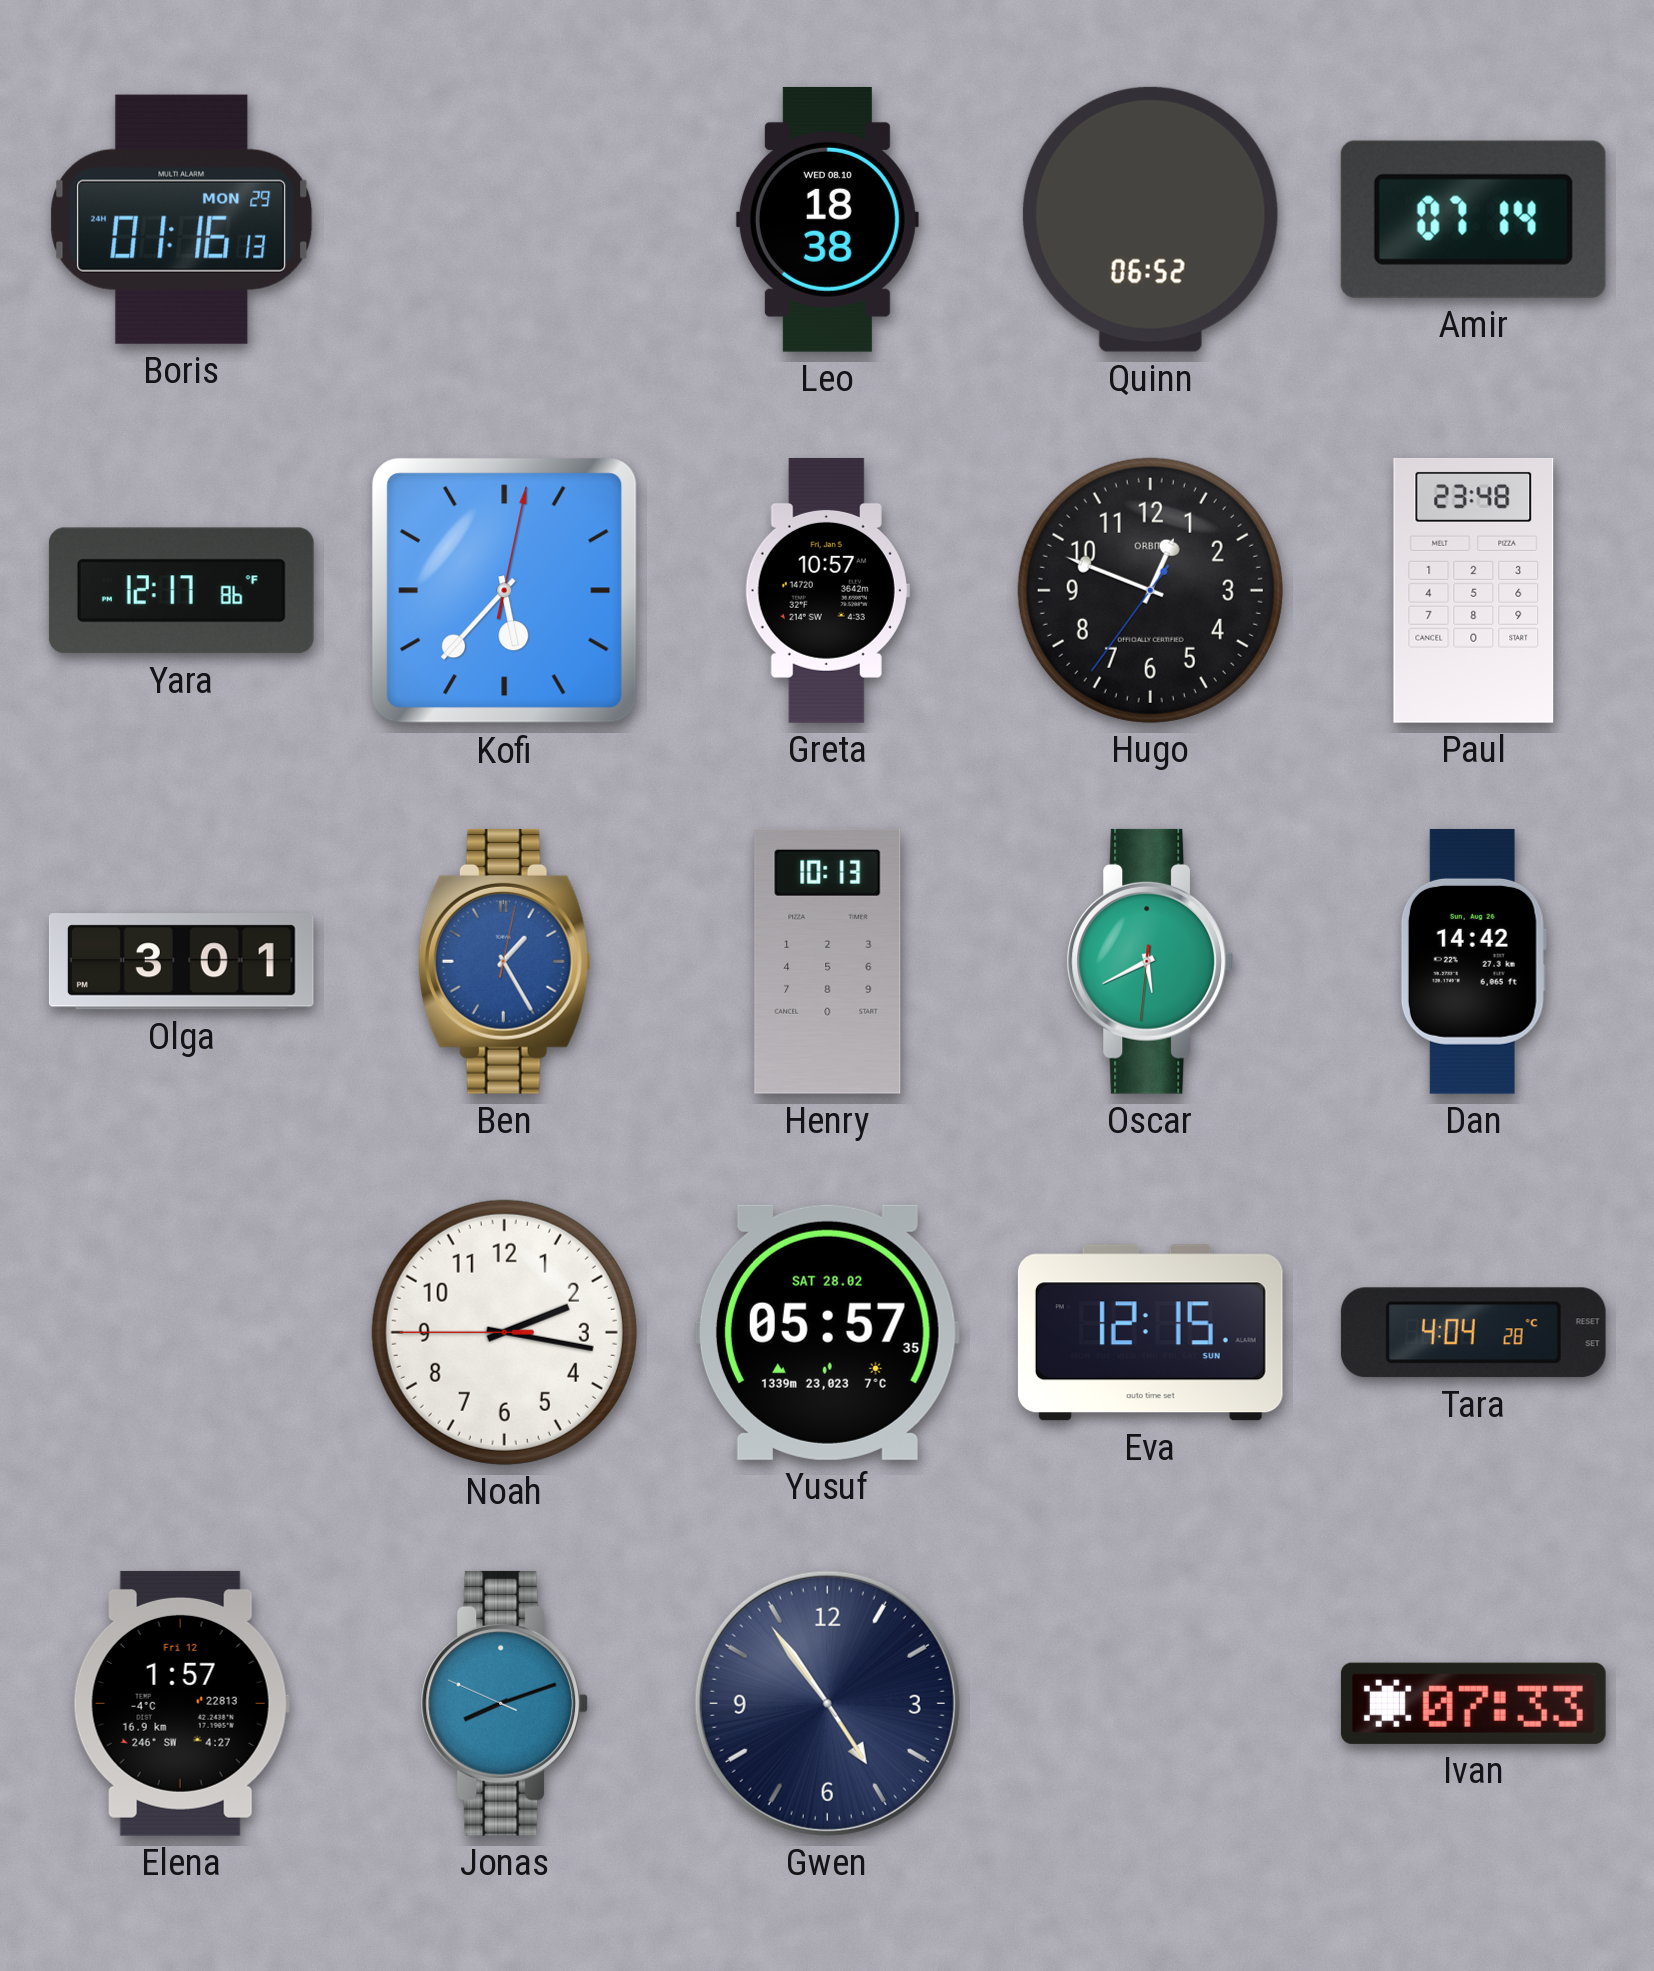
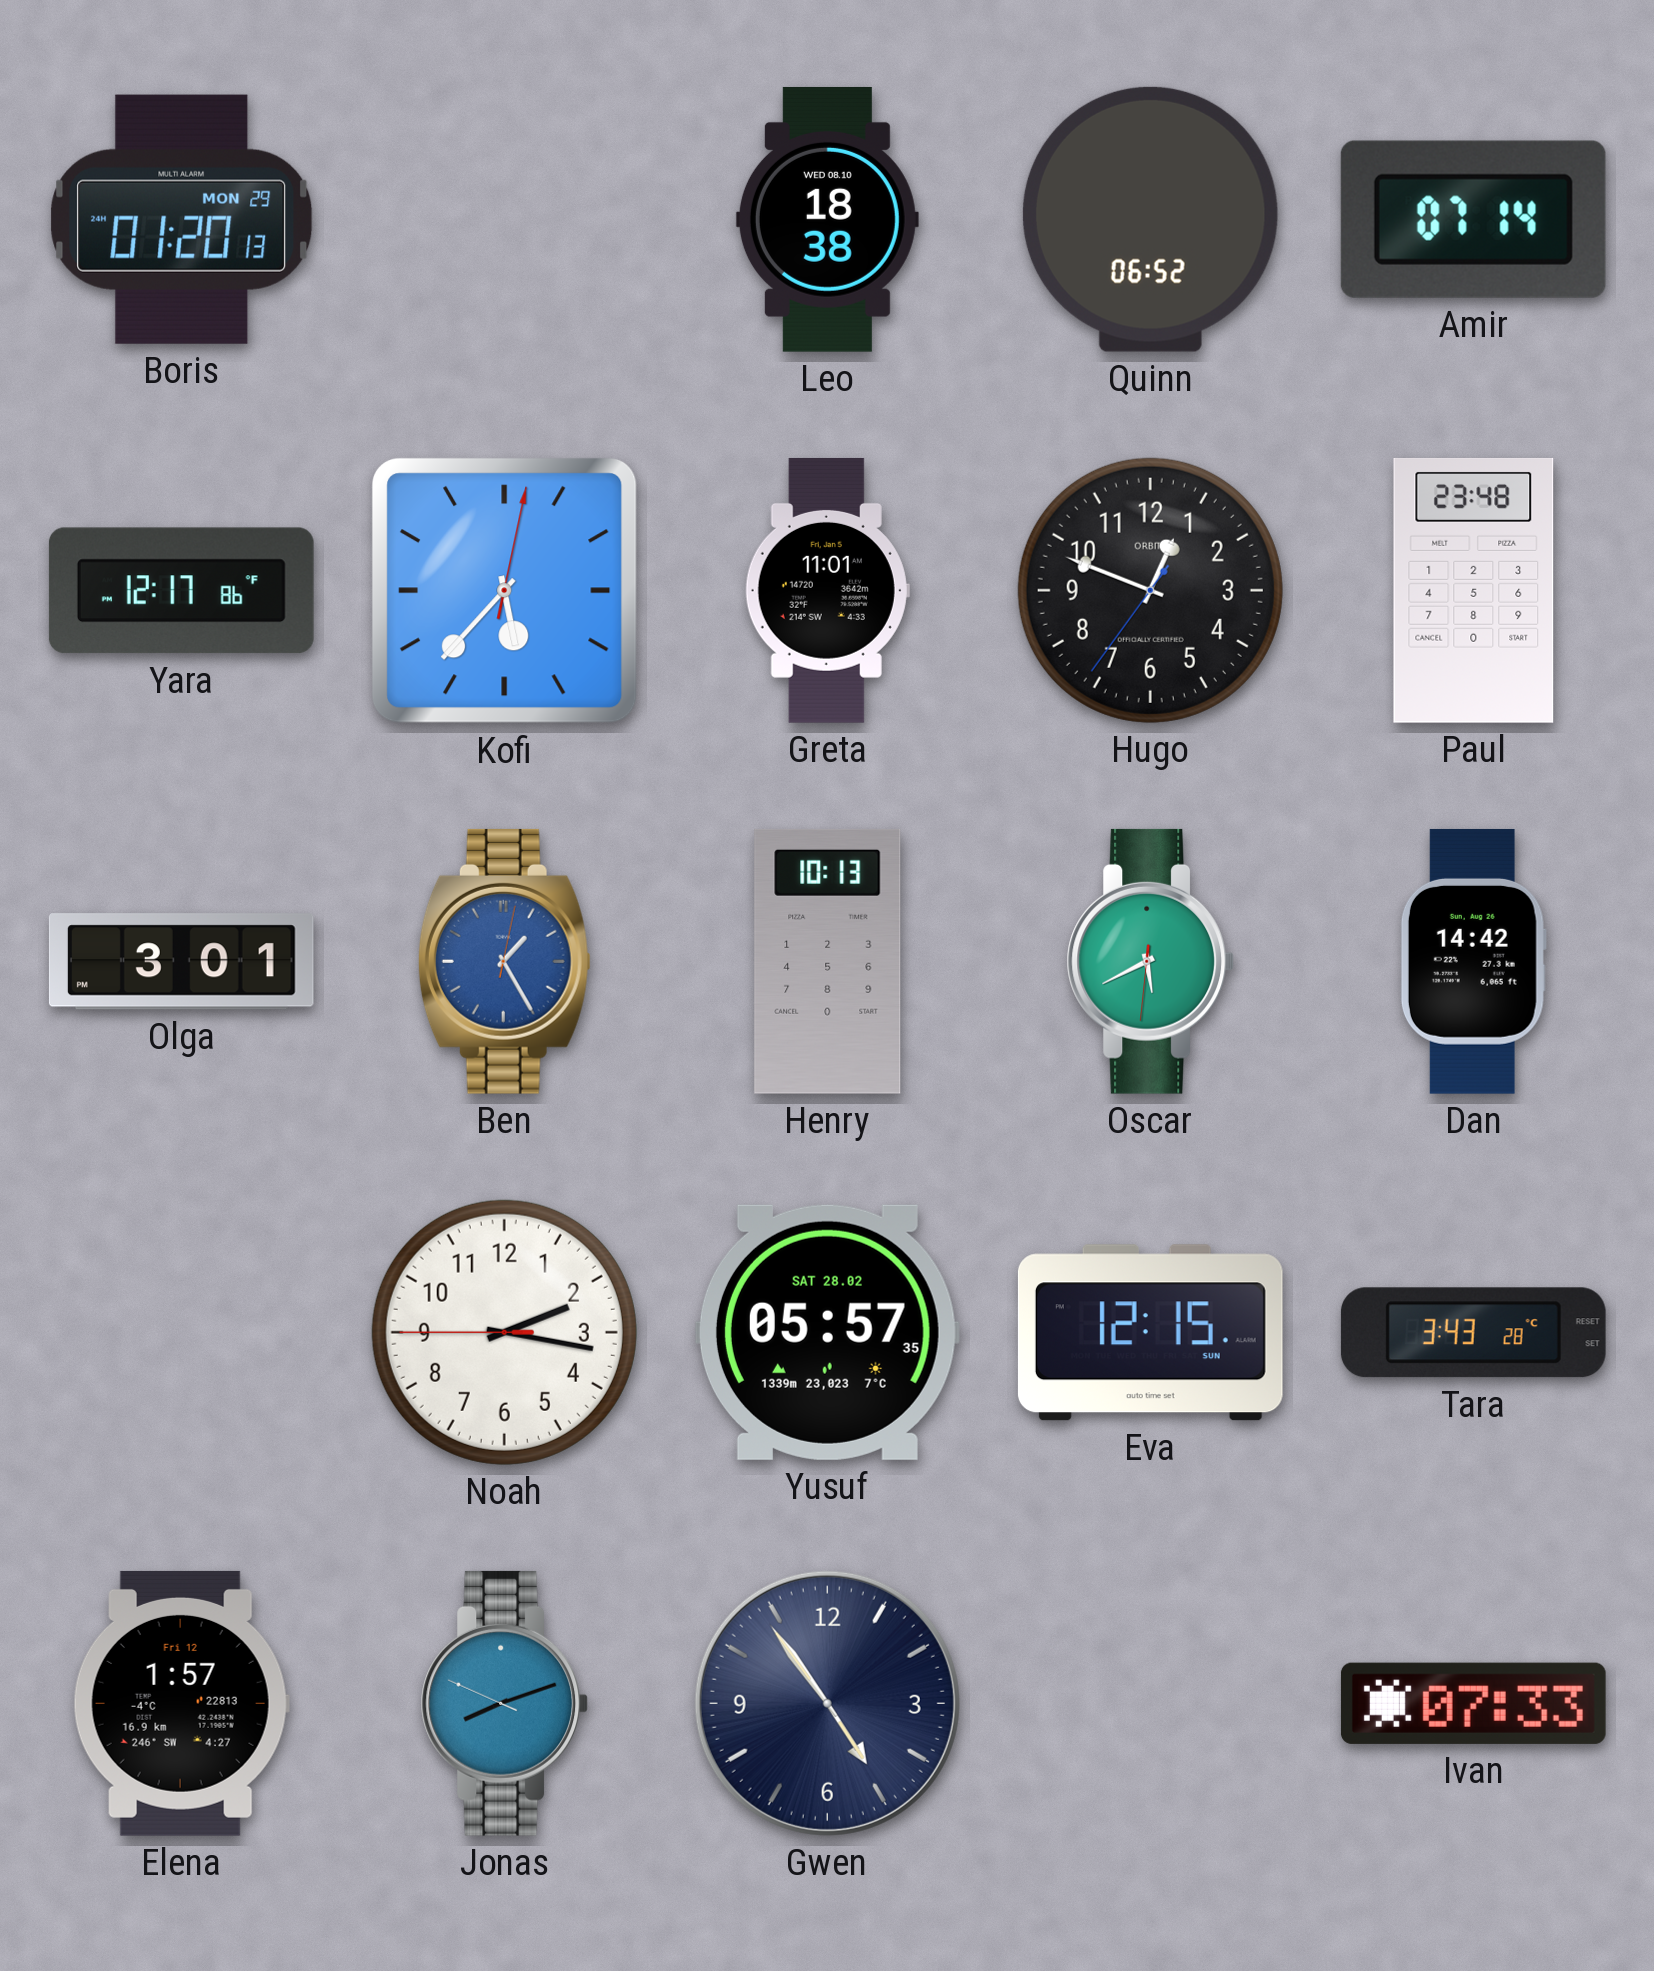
Boris: 01:16 -> 01:20 (182, 219)
Greta: 10:57 -> 11:01 (827, 590)
Tara: 4:04 -> 3:43 (1473, 1333)
